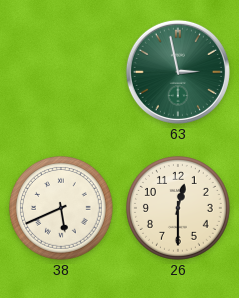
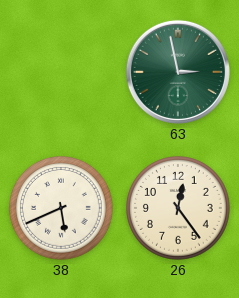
26: 12:30 -> 12:24 (179, 209)
